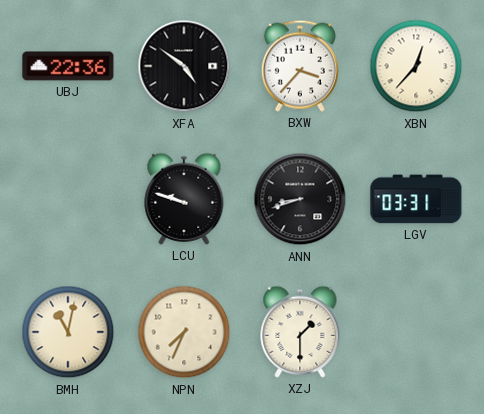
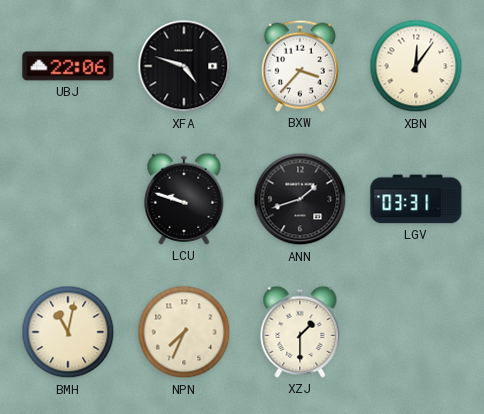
UBJ: 22:36 -> 22:06 (68, 66)
XFA: 4:51 -> 4:48 (184, 66)
XBN: 12:37 -> 12:06 (416, 66)
ANN: 8:42 -> 1:42 (300, 199)
